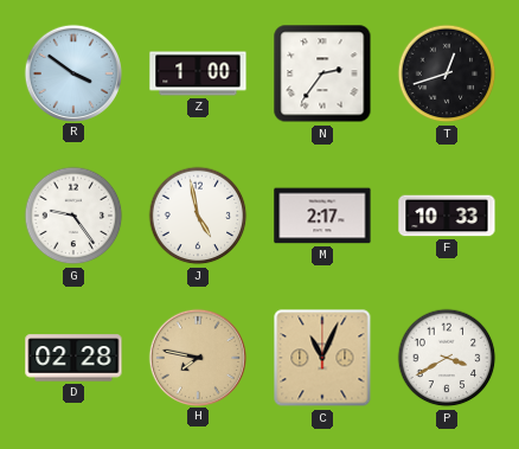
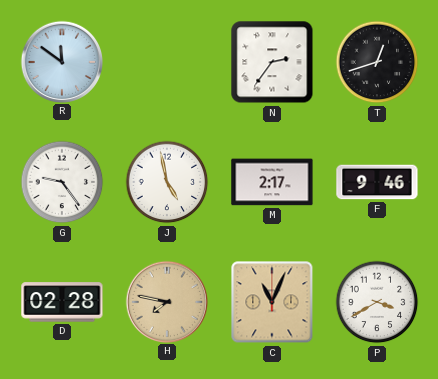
R: 3:51 -> 11:51 (61, 61)
Z: 1:00 -> none (198, 73)
F: 10:33 -> 9:46 (377, 182)
